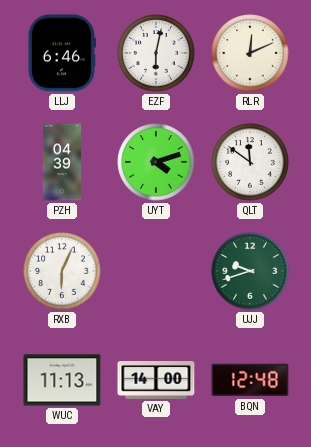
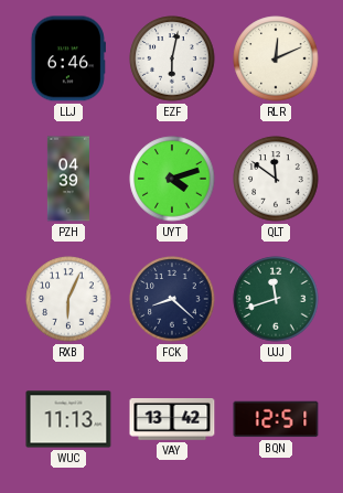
FCK: none -> 8:22 (172, 299)
UJJ: 9:42 -> 11:42 (276, 299)
VAY: 14:00 -> 13:42 (172, 420)
BQN: 12:48 -> 12:51 (276, 419)
